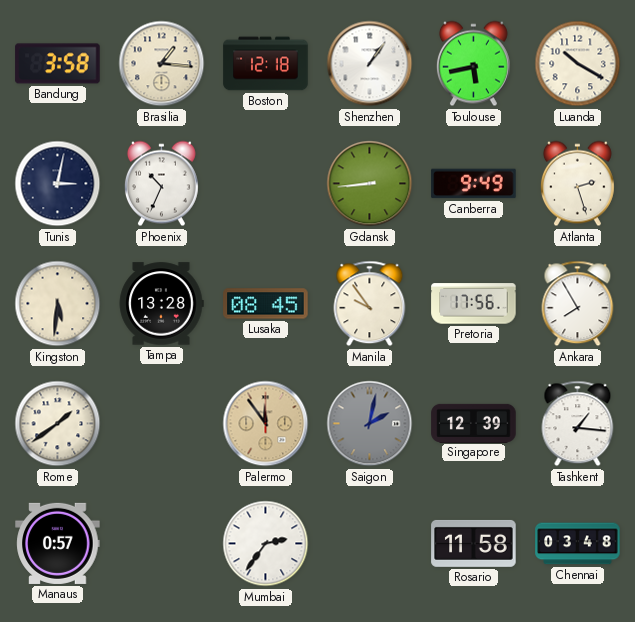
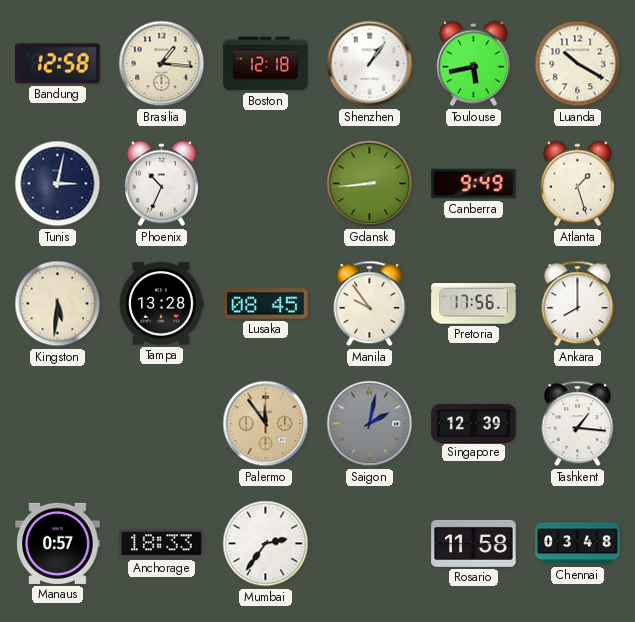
Bandung: 3:58 -> 12:58 (58, 64)
Atlanta: 2:27 -> 1:27 (577, 184)
Ankara: 7:55 -> 8:00 (578, 304)
Rome: 1:39 -> none (58, 424)
Anchorage: none -> 18:33 (162, 544)
